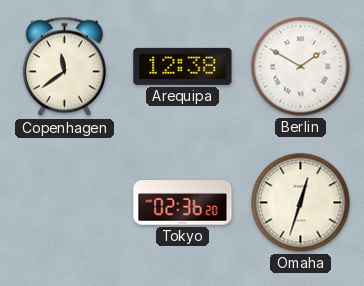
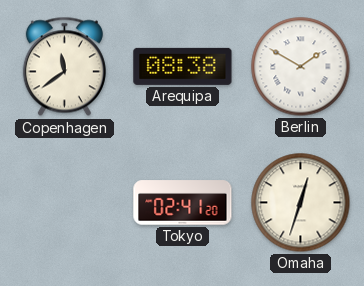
Arequipa: 12:38 -> 08:38 (183, 66)
Tokyo: 02:36 -> 02:41 (183, 203)
